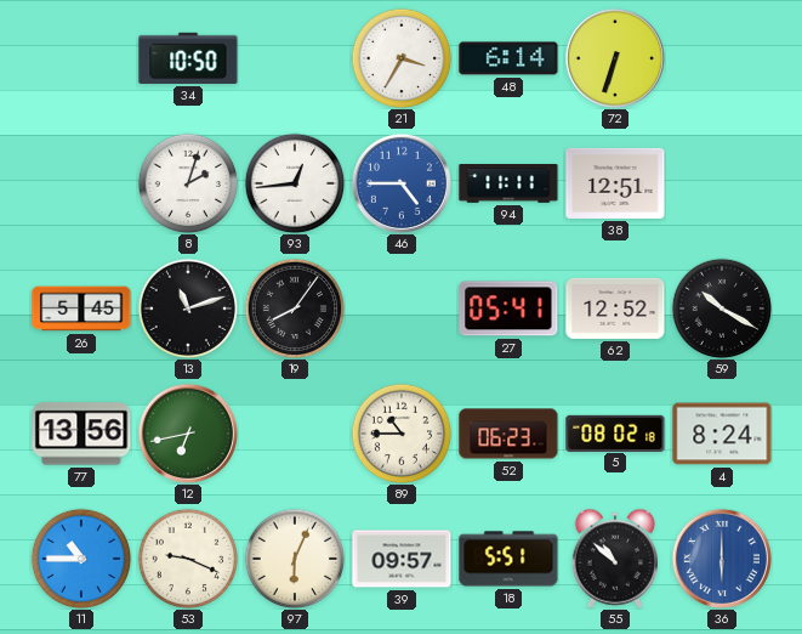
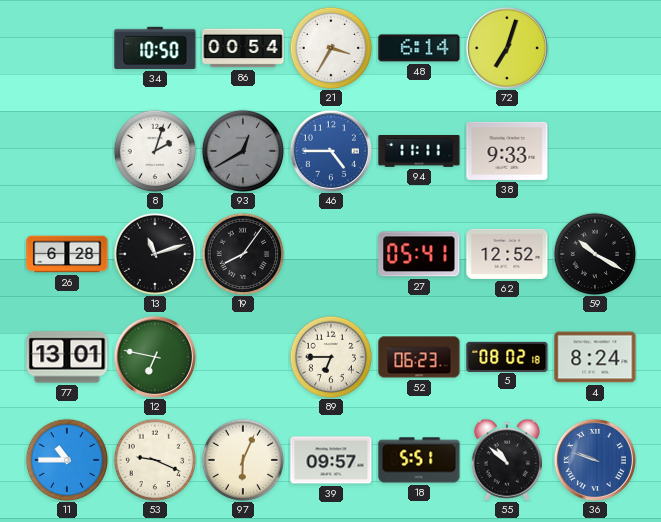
86: none -> 00:54 (243, 48)
72: 6:33 -> 7:03 (507, 48)
93: 12:44 -> 12:40 (243, 151)
93 dial: white -> grey (243, 151)
38: 12:51 -> 9:33 (507, 151)
26: 5:45 -> 6:28 (67, 254)
77: 13:56 -> 13:01 (67, 357)
12: 6:43 -> 6:47 (155, 357)
89: 10:45 -> 6:45 (331, 357)
36: 6:00 -> 9:48 (595, 460)
